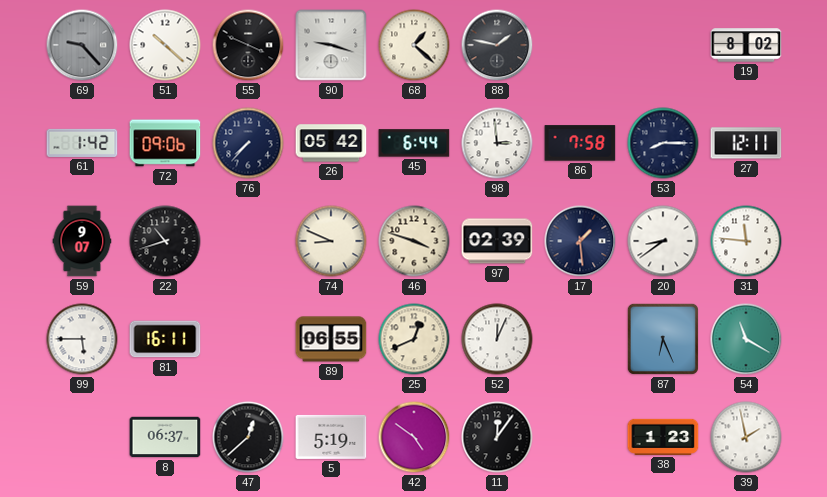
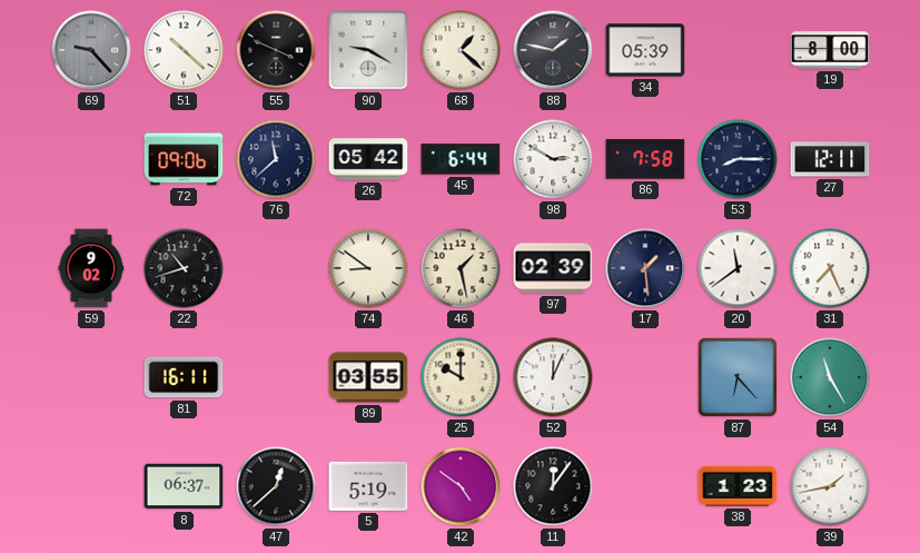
90: 9:18 -> 9:20 (368, 50)
34: none -> 05:39 (645, 50)
19: 8:02 -> 8:00 (830, 50)
61: 1:42 -> none (82, 143)
76: 7:37 -> 11:38 (276, 159)
98: 2:59 -> 2:50 (553, 159)
59: 9:07 -> 9:02 (91, 268)
74: 8:49 -> 8:51 (368, 268)
46: 3:48 -> 1:28 (461, 268)
20: 8:39 -> 11:39 (738, 268)
31: 11:46 -> 7:26 (830, 268)
99: 5:45 -> none (82, 339)
89: 06:55 -> 03:55 (368, 377)
25: 12:41 -> 10:00 (461, 377)
87: 6:26 -> 6:23 (738, 377)
54: 11:20 -> 11:25 (830, 377)
39: 1:58 -> 1:43 (830, 486)
